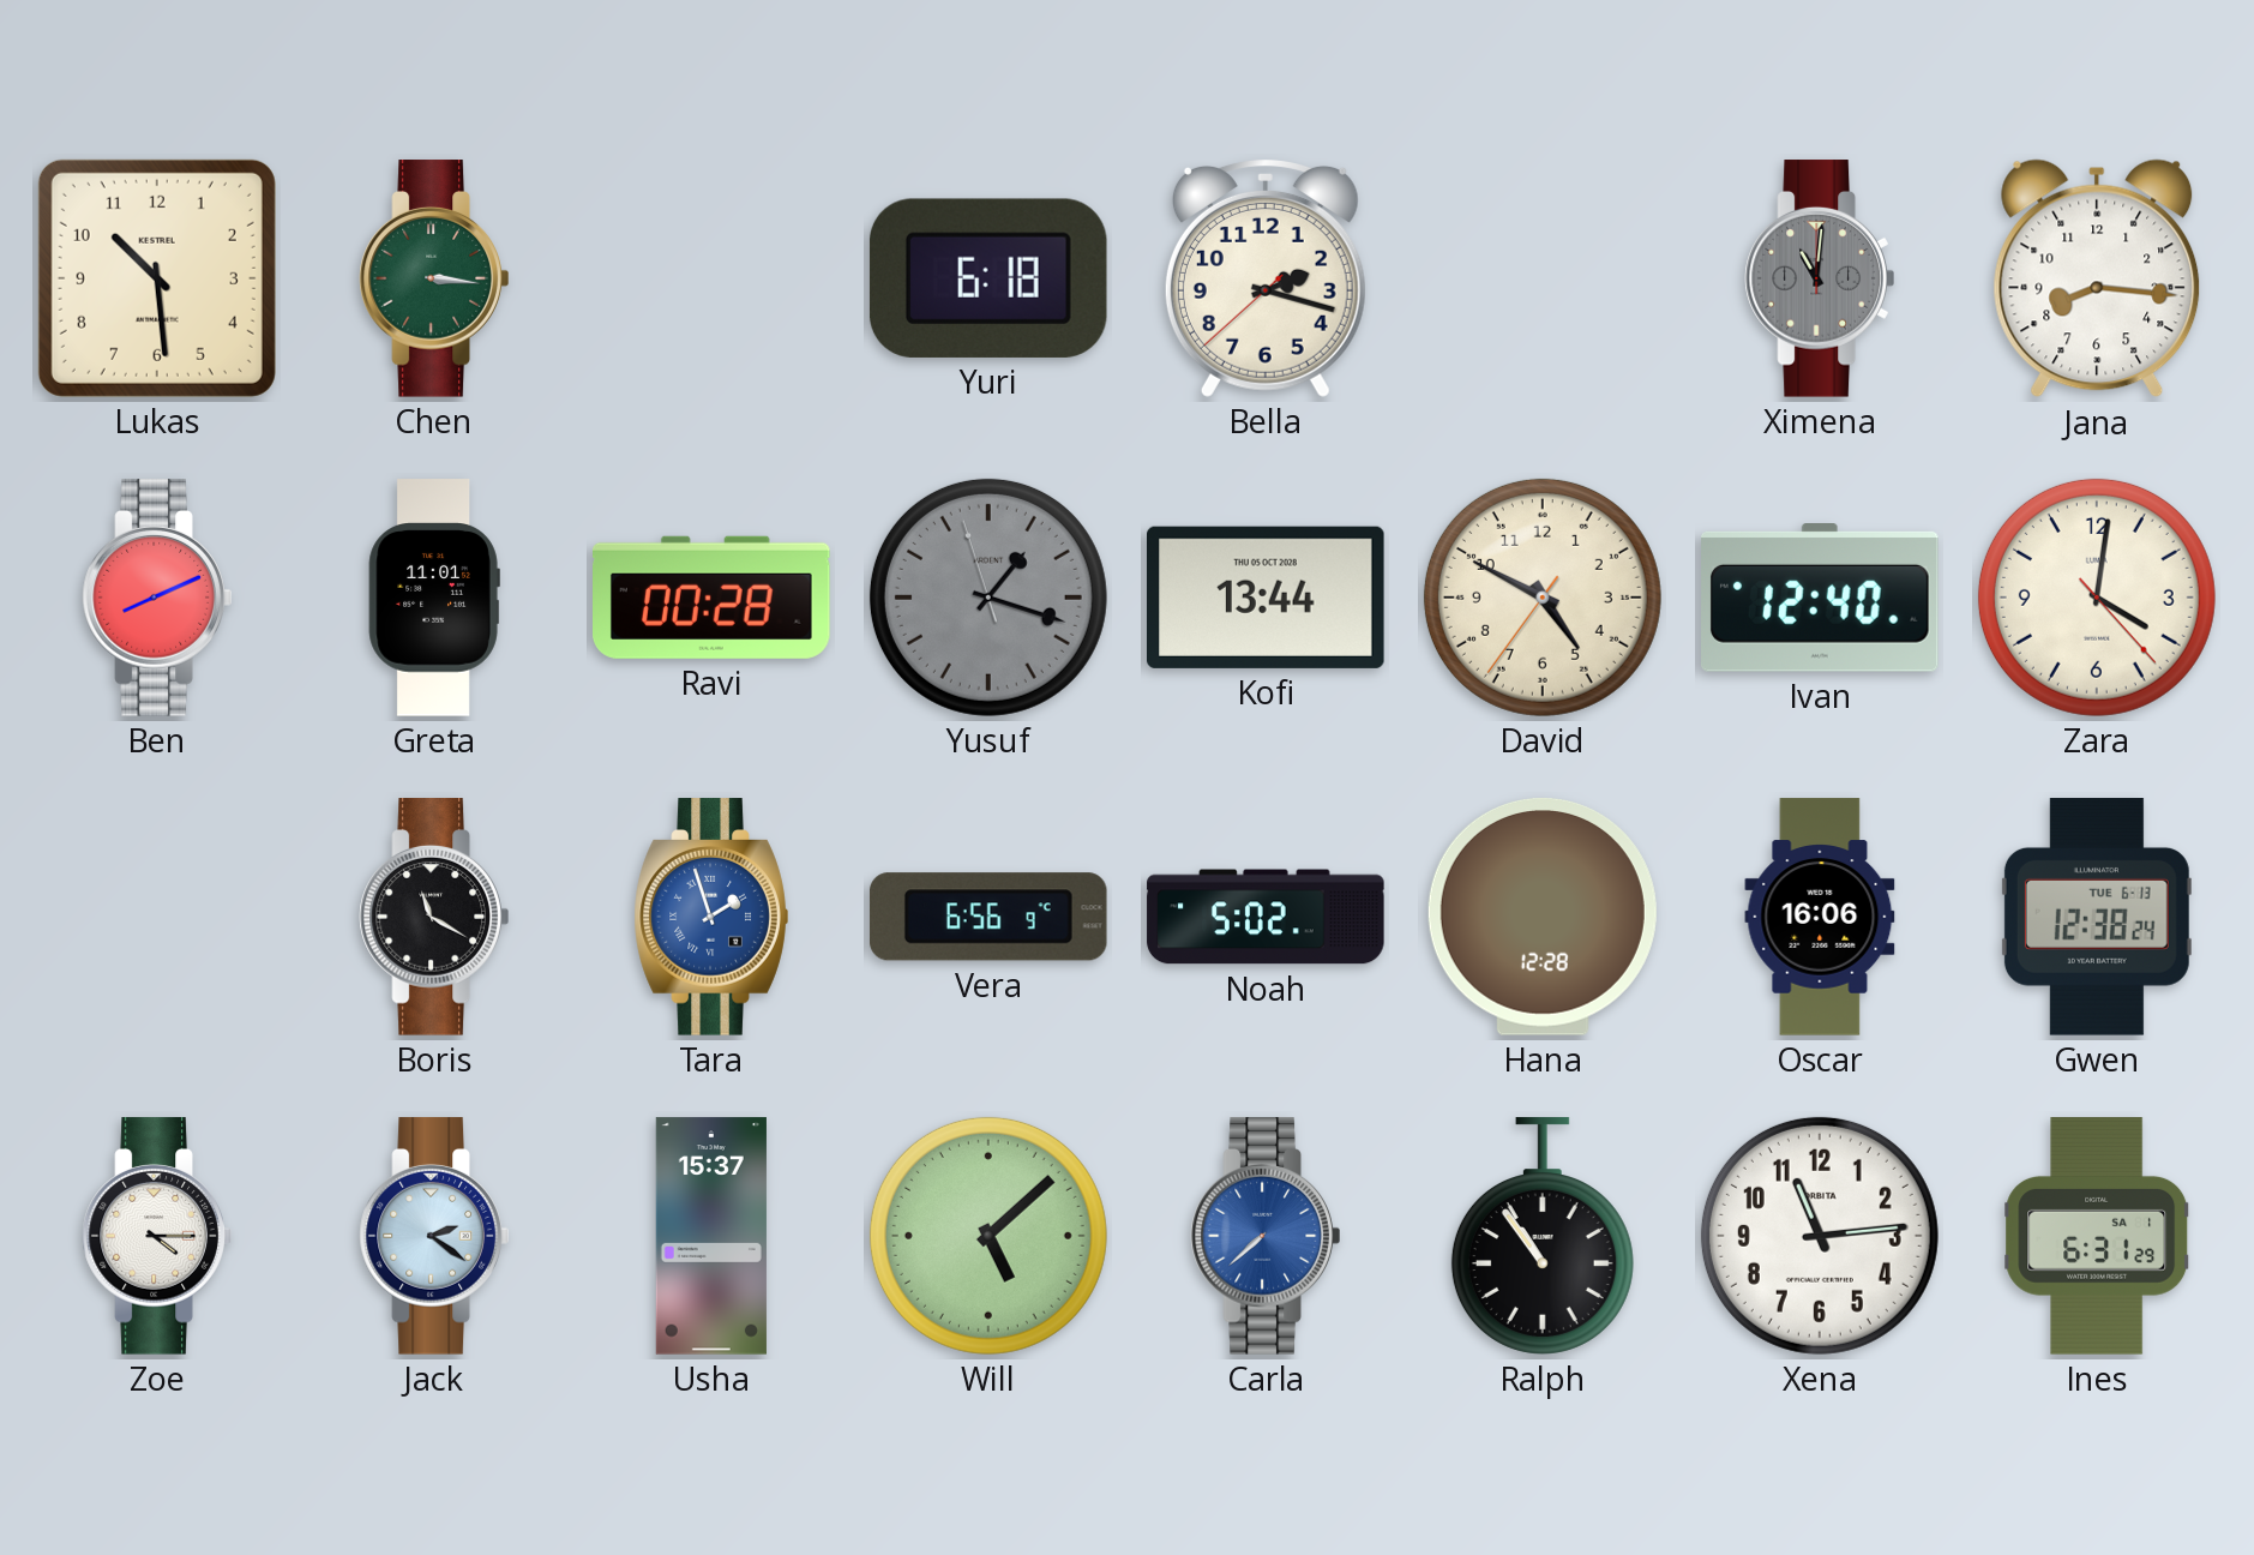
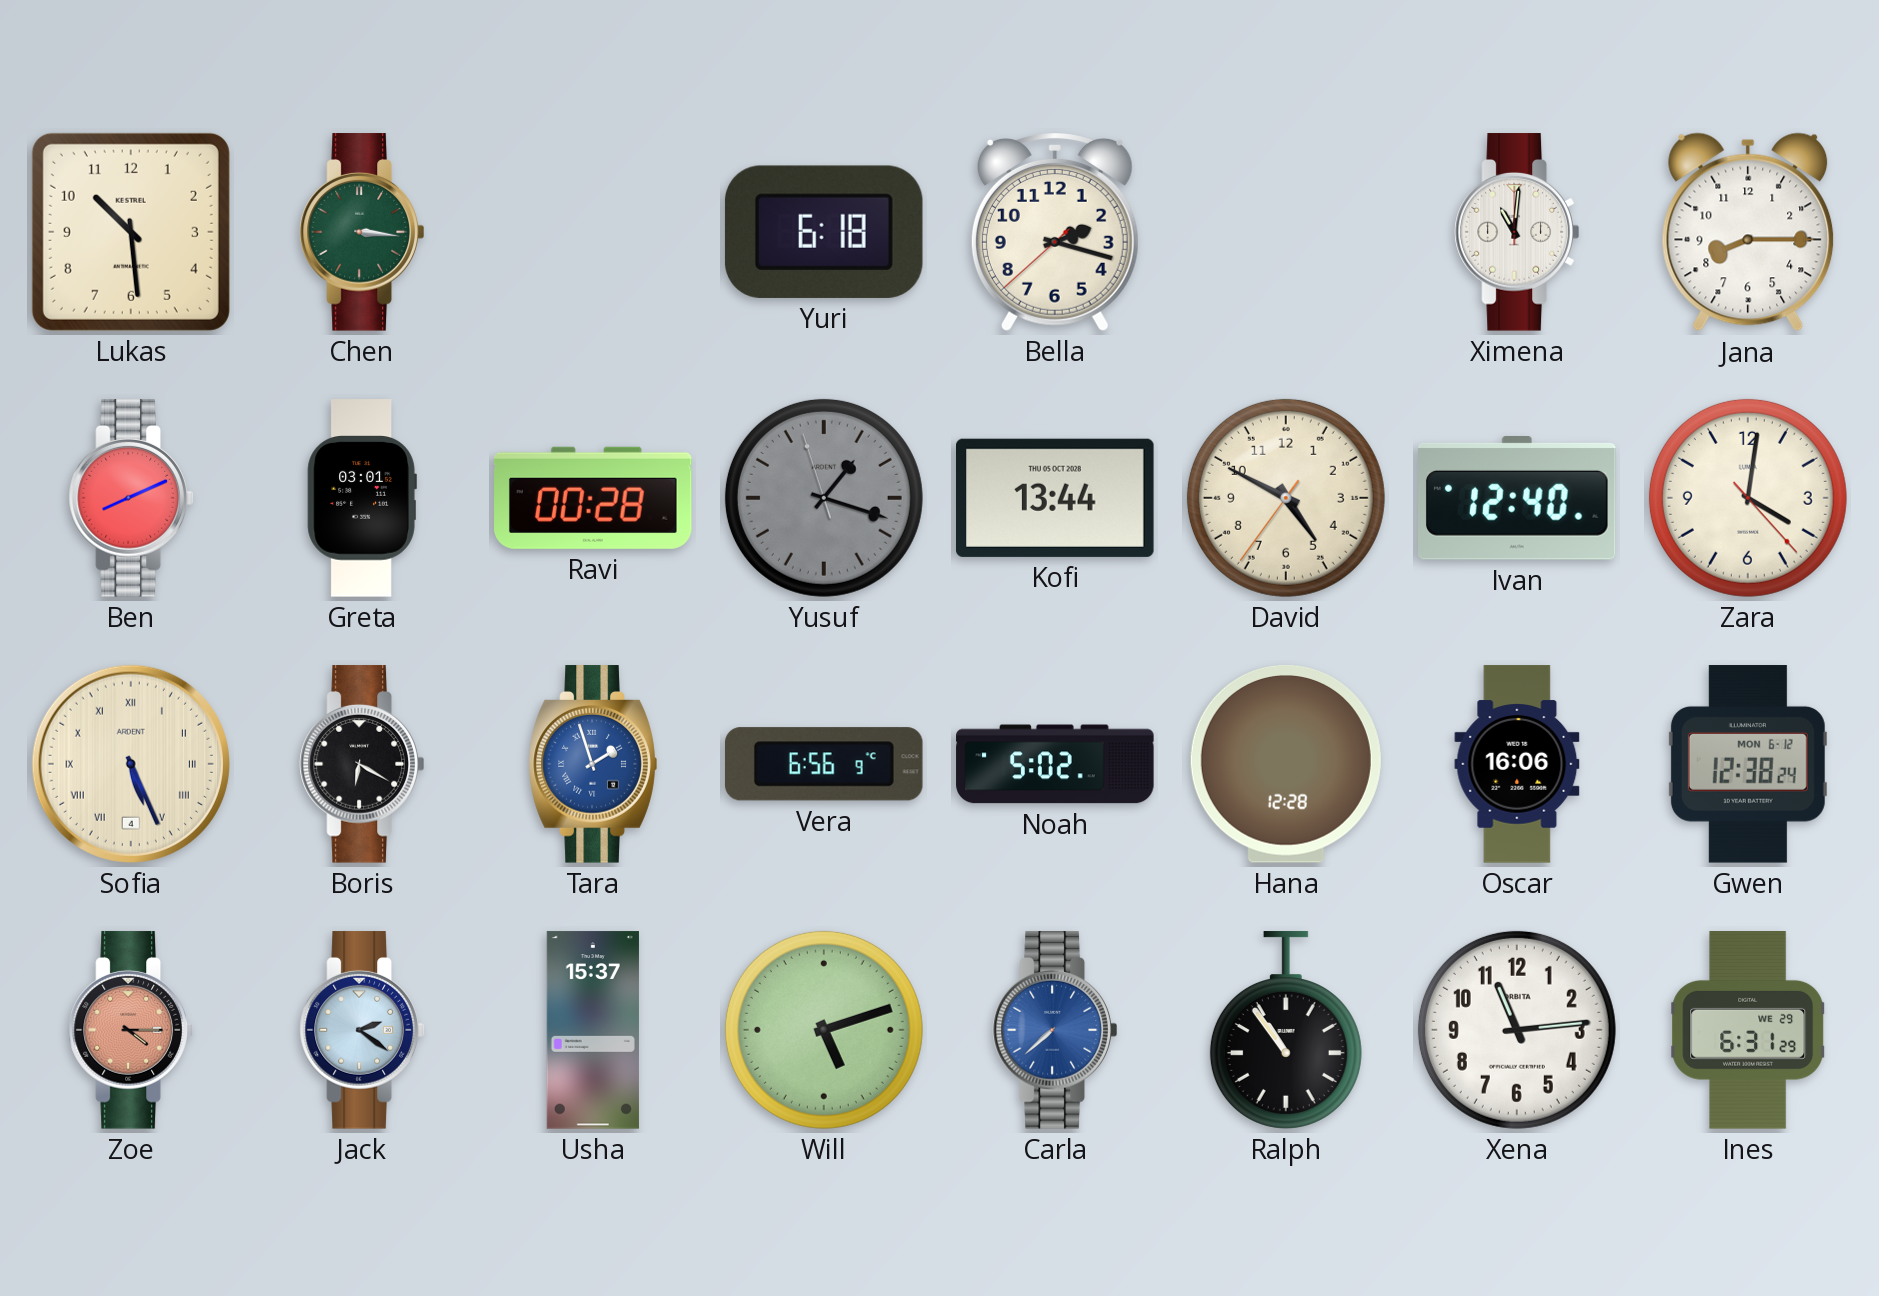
Ximena dial: grey -> white (1517, 232)
Jana: 8:16 -> 8:15 (1748, 232)
Greta: 11:01 -> 03:01 (362, 498)
Sofia: none -> 5:26 (131, 764)
Boris: 11:20 -> 6:20 (362, 764)
Gwen date: TUE 6-13 -> MON 6-12 (1748, 764)
Zoe dial: white -> salmon (131, 1030)
Will: 5:08 -> 5:12 (824, 1030)
Ines date: SA 1 -> WE 29 (1749, 1030)
